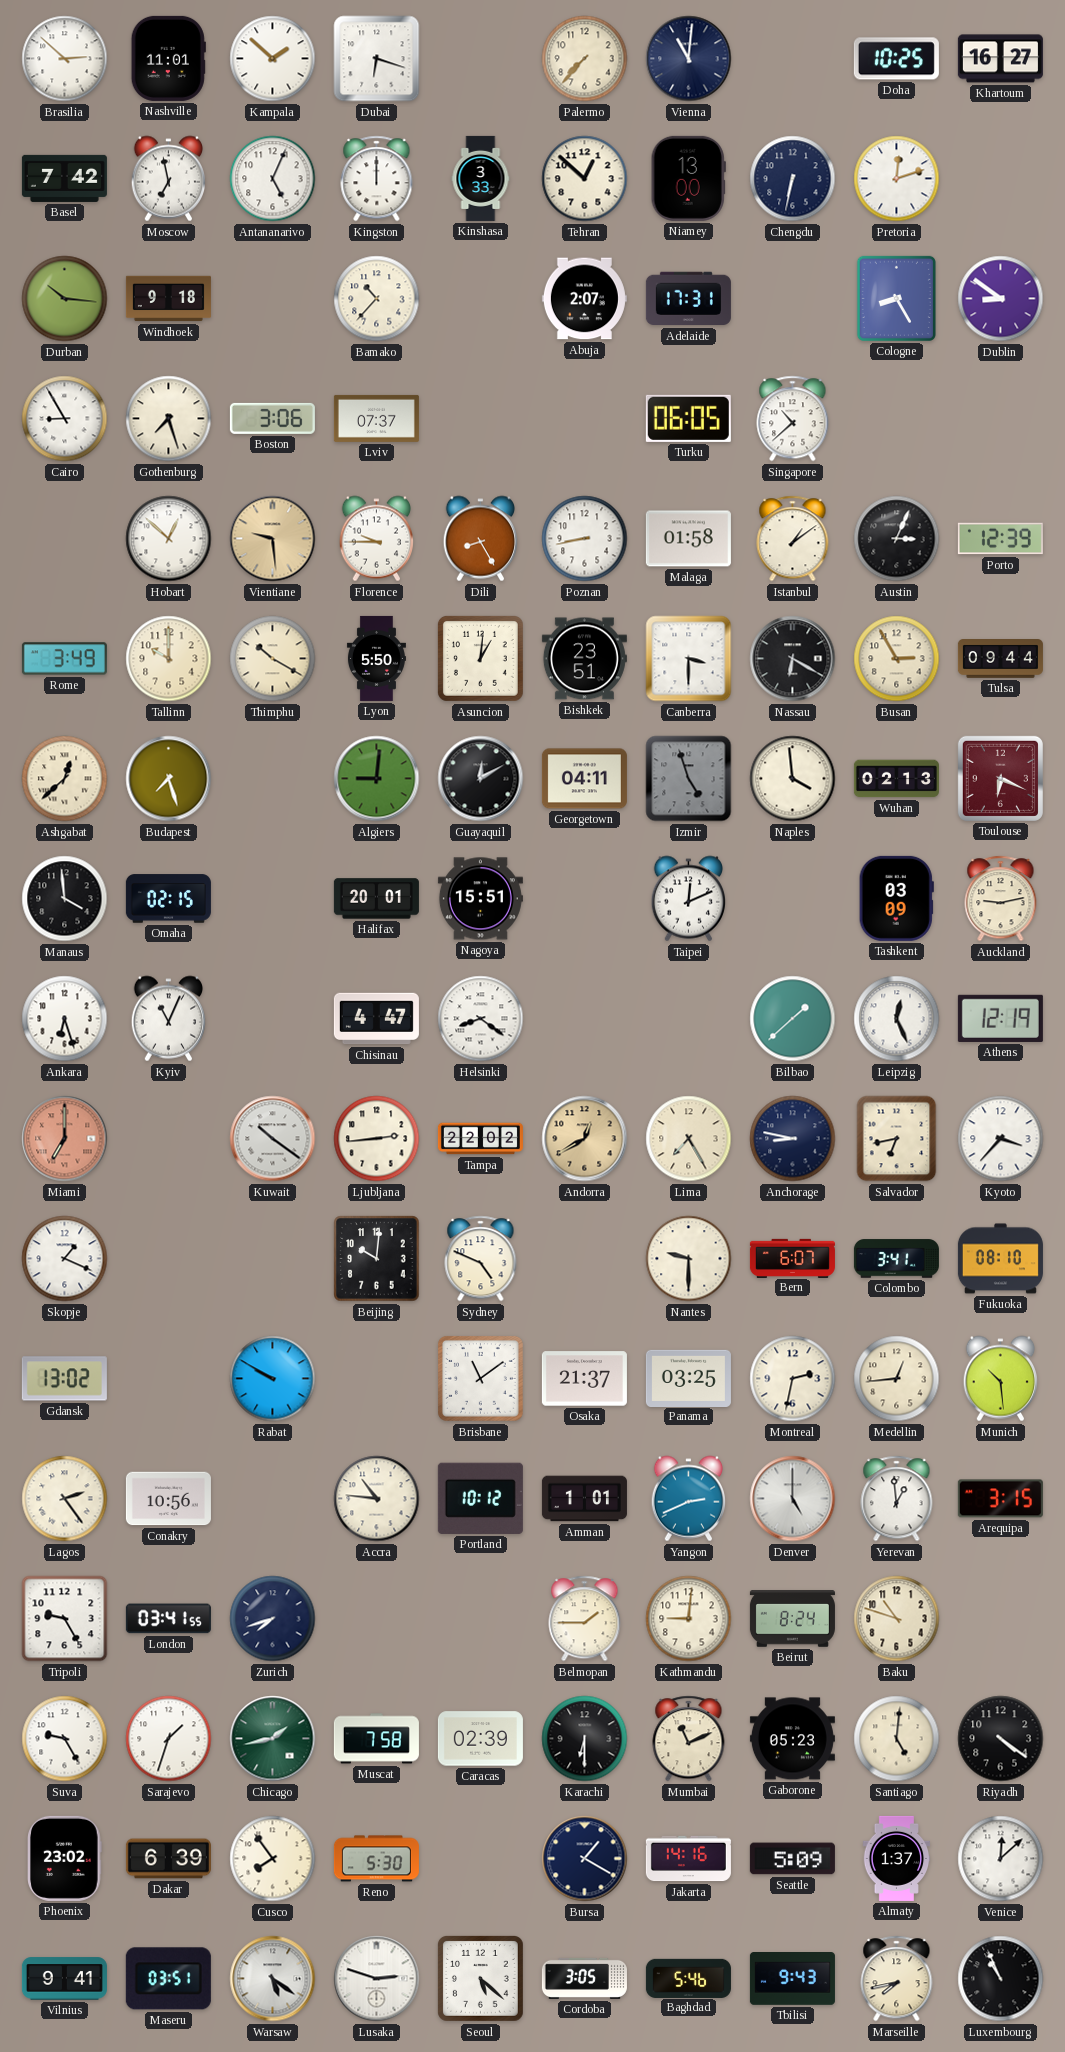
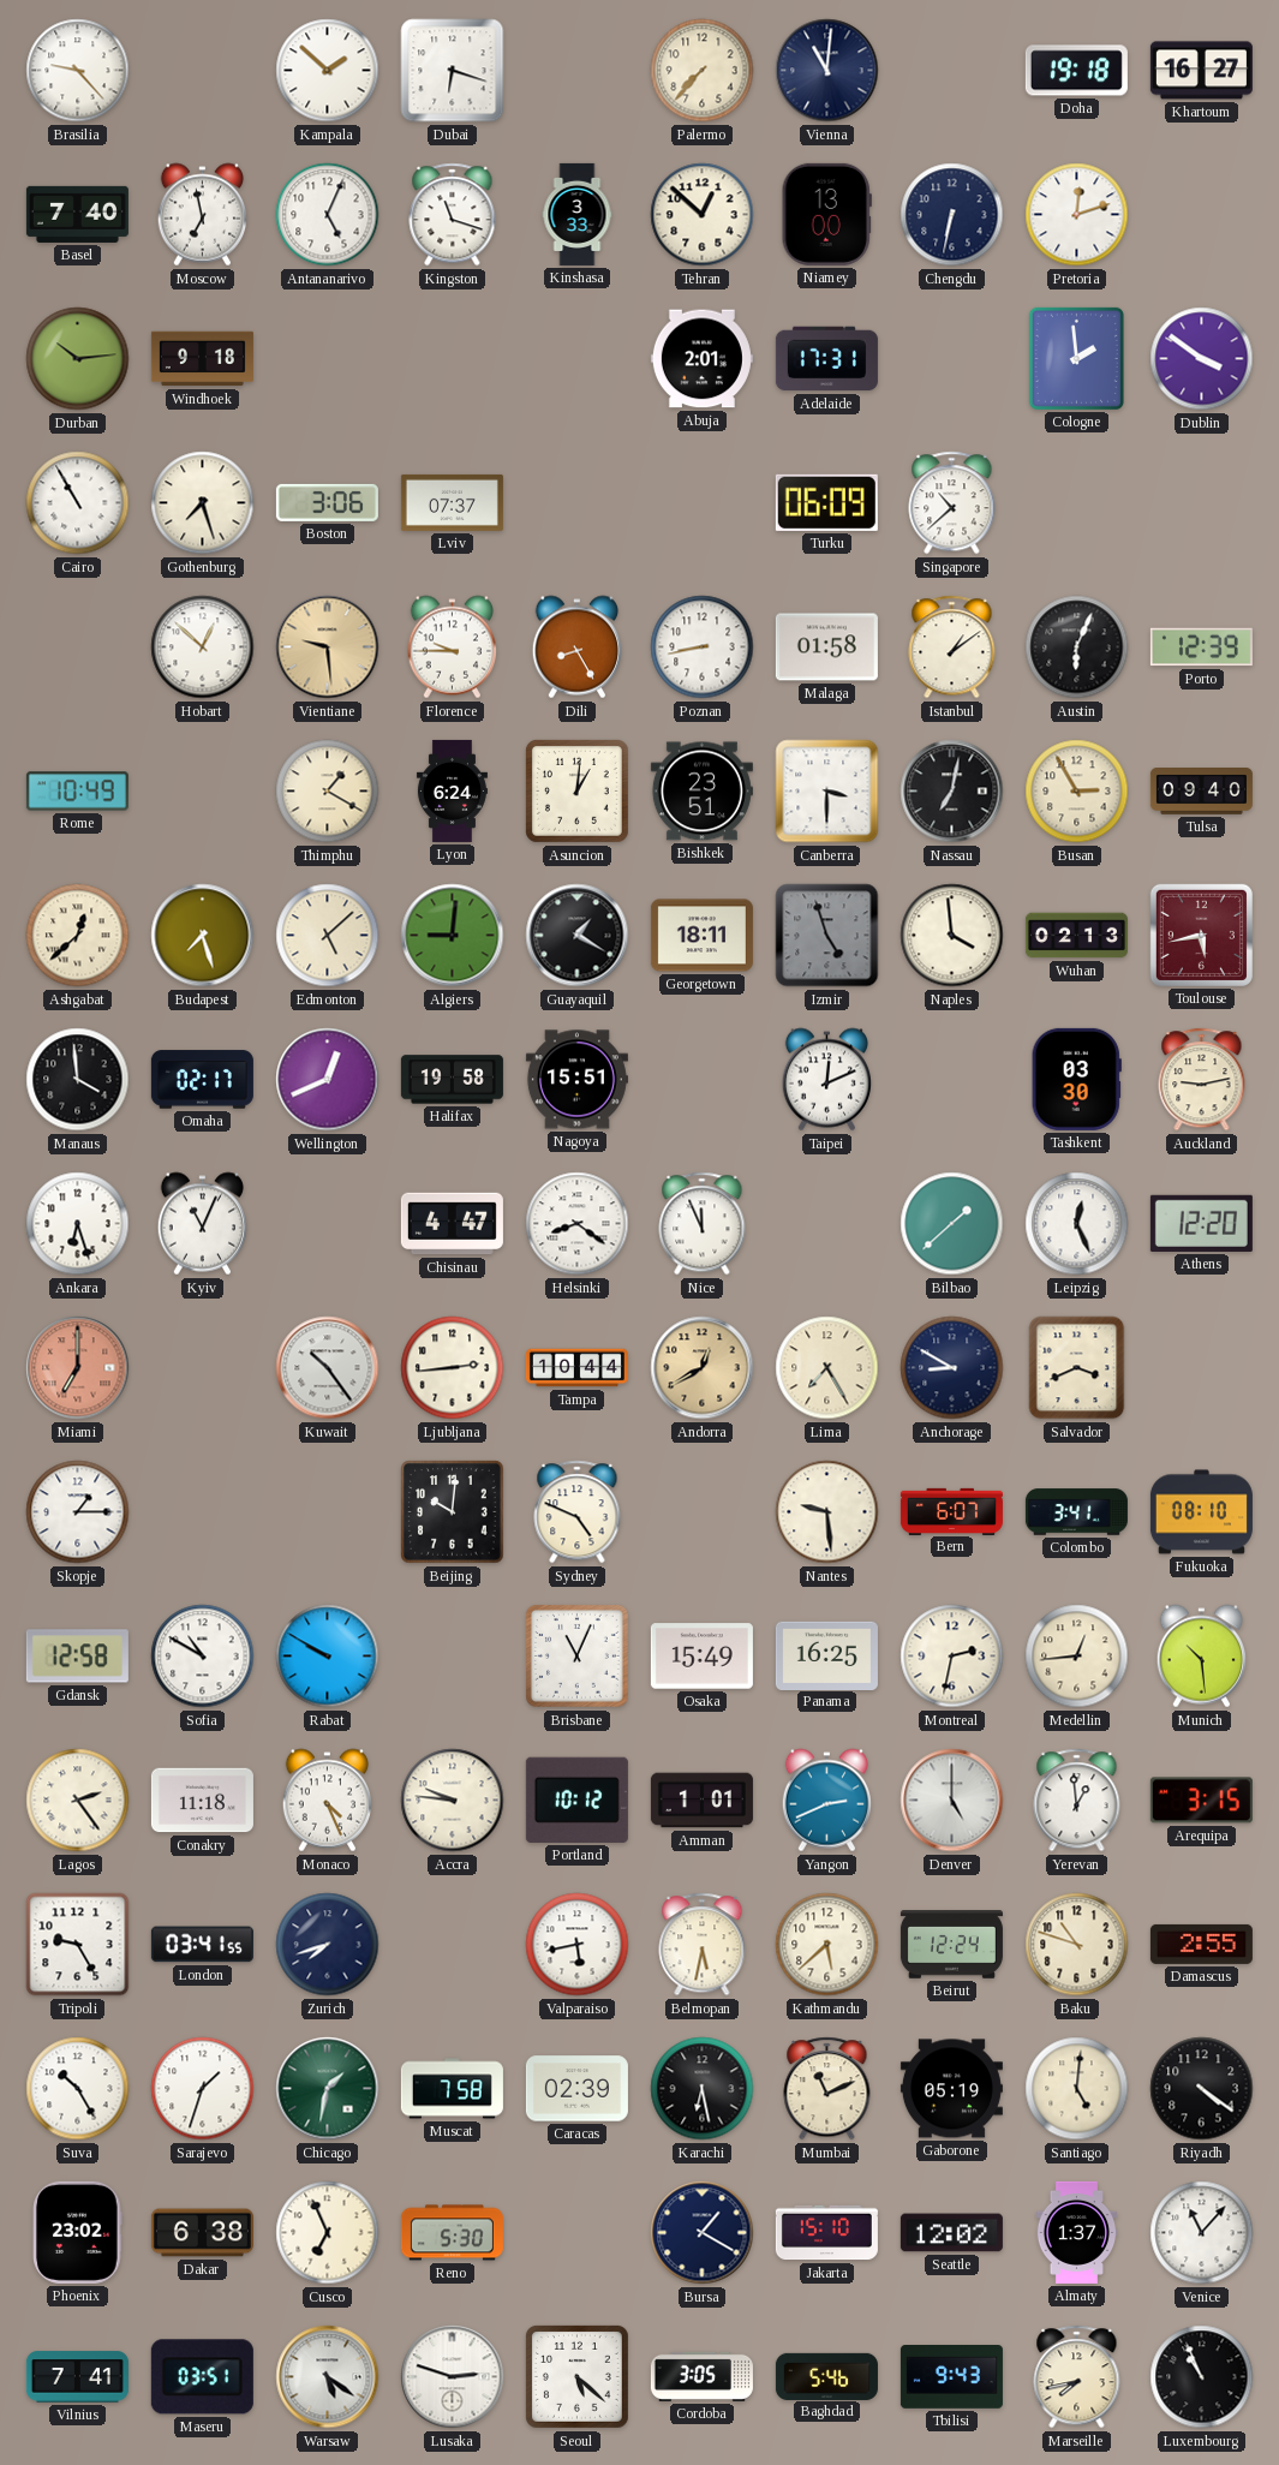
Brasilia: 2:52 -> 9:23 (78, 71)
Nashville: 11:01 -> none (168, 58)
Doha: 10:25 -> 19:18 (1076, 71)
Basel: 7:42 -> 7:40 (77, 214)
Kingston: 12:00 -> 11:18 (453, 215)
Durban: 10:16 -> 10:14 (78, 359)
Bamako: 10:37 -> none (377, 299)
Abuja: 2:07 -> 2:01 (701, 359)
Cologne: 8:25 -> 1:59 (1076, 358)
Dublin: 8:51 -> 3:51 (1202, 359)
Cairo: 8:55 -> 10:55 (78, 503)
Turku: 06:05 -> 06:09 (826, 502)
Austin: 3:04 -> 6:04 (1077, 647)
Rome: 3:49 -> 10:49 (77, 792)
Tallinn: 10:00 -> none (169, 659)
Thimphu: 10:20 -> 1:20 (328, 792)
Lyon: 5:50 -> 6:24 (452, 790)
Nassau: 6:20 -> 7:02 (952, 792)
Tulsa: 09:44 -> 09:40 (1201, 792)
Edmonton: none -> 5:08 (328, 936)
Guayaquil: 12:10 -> 1:20 (578, 936)
Georgetown: 04:11 -> 18:11 (701, 936)
Toulouse: 6:19 -> 5:43 (1201, 935)
Omaha: 02:15 -> 02:17 (202, 1080)
Wellington: none -> 12:41 (328, 1080)
Halifax: 20:01 -> 19:58 (452, 1080)
Tashkent: 03:09 -> 03:30 (1076, 1079)
Nice: none -> 11:56 (703, 1224)
Athens: 12:19 -> 12:20 (1201, 1223)
Kuwait: 10:21 -> 10:24 (328, 1368)
Tampa: 22:02 -> 10:44 (576, 1368)
Anchorage: 8:47 -> 8:50 (952, 1368)
Salvador: 6:43 -> 3:41 (1077, 1368)
Kyoto: 3:37 -> none (1001, 1139)
Skopje: 1:19 -> 1:15 (78, 1512)
Nantes: 9:30 -> 9:29 (827, 1512)
Gdansk: 13:02 -> 12:58 (77, 1657)
Sofia: none -> 10:50 (203, 1657)
Brisbane: 11:09 -> 11:04 (576, 1655)
Osaka: 21:37 -> 15:49 (701, 1657)
Panama: 03:25 -> 16:25 (826, 1655)
Conakry: 10:56 -> 11:18 (202, 1801)
Monaco: none -> 4:26 (327, 1801)
Accra: 10:46 -> 9:46 (453, 1801)
Valparaiso: none -> 5:43 (578, 1945)
Belmopan: 1:45 -> 5:32 (703, 1945)
Kathmandu: 9:01 -> 5:38 (827, 1945)
Beirut: 8:24 -> 12:24 (951, 1945)
Damascus: none -> 2:55 (1201, 1944)
Suva: 9:25 -> 10:25 (78, 2089)
Chicago: 1:43 -> 1:32 (328, 2089)
Karachi: 6:30 -> 6:28 (703, 2089)
Gaborone: 05:23 -> 05:19 (951, 2089)
Dakar: 6:39 -> 6:38 (202, 2233)
Cusco: 7:54 -> 6:56 (328, 2233)
Jakarta: 14:16 -> 15:10 (826, 2233)
Seattle: 5:09 -> 12:02 (951, 2233)
Venice: 12:08 -> 11:07 (1202, 2233)
Vilnius: 9:41 -> 7:41 (77, 2377)
